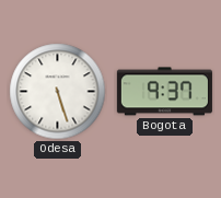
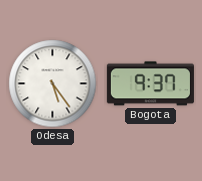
Odesa: 5:27 -> 5:24 (53, 84)
